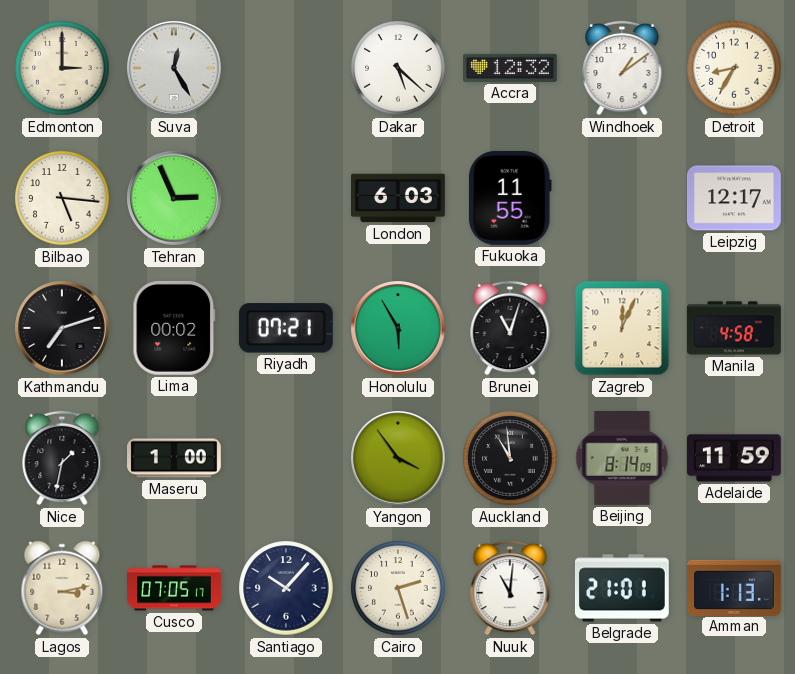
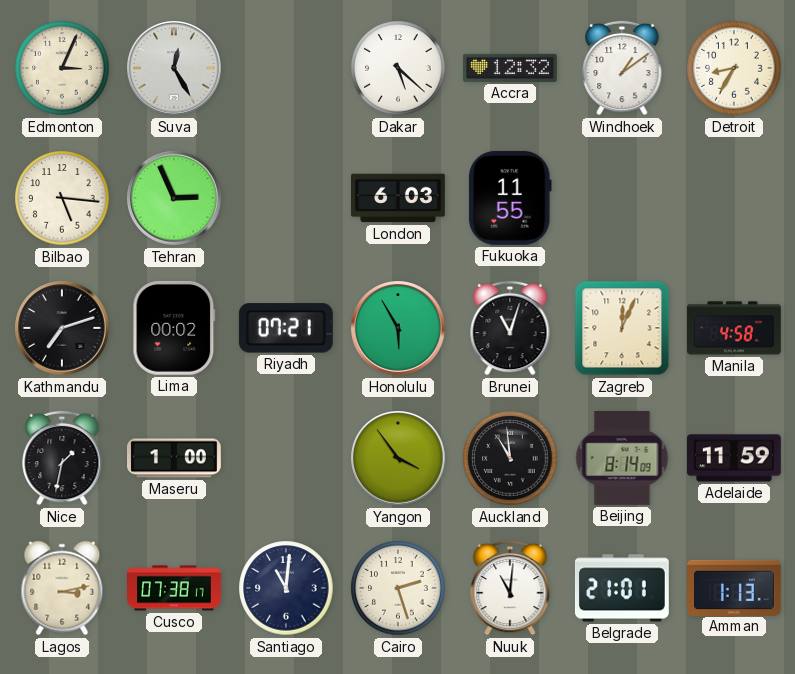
Edmonton: 3:00 -> 3:04 (62, 68)
Leipzig: 12:17 -> none (734, 198)
Cusco: 07:05 -> 07:38 (174, 588)
Santiago: 10:07 -> 11:01 (286, 588)
